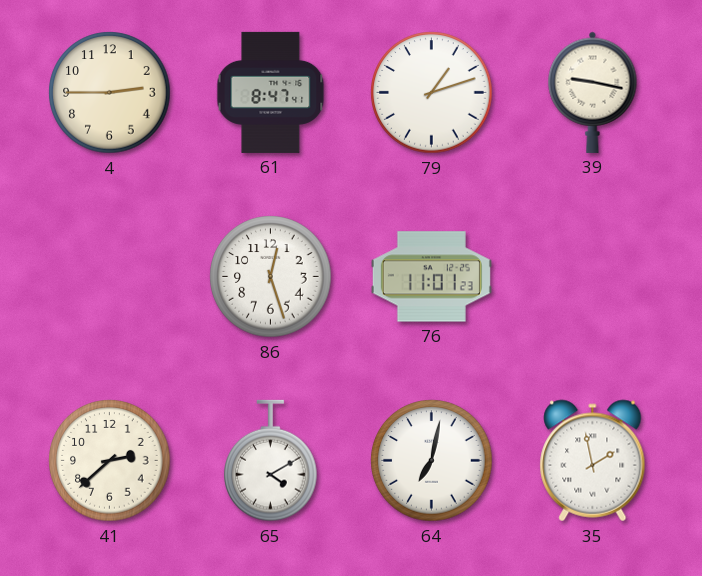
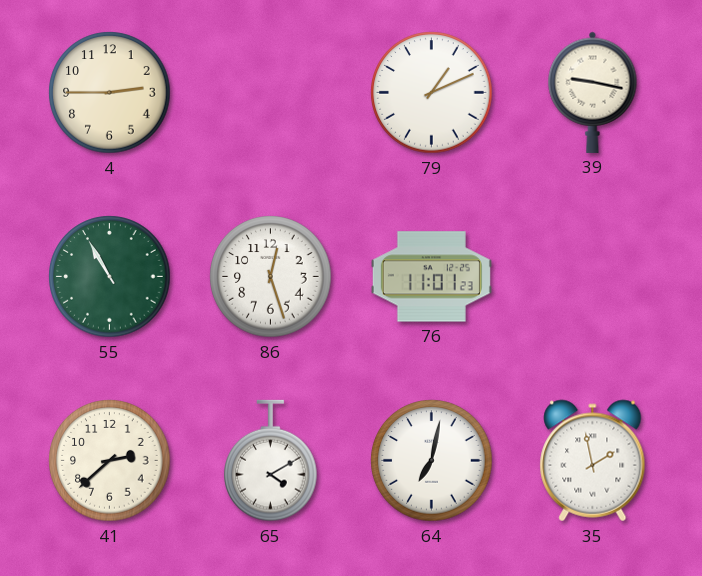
61: 8:47 -> none (271, 92)
79: 1:12 -> 1:11 (432, 93)
55: none -> 10:55 (110, 277)
